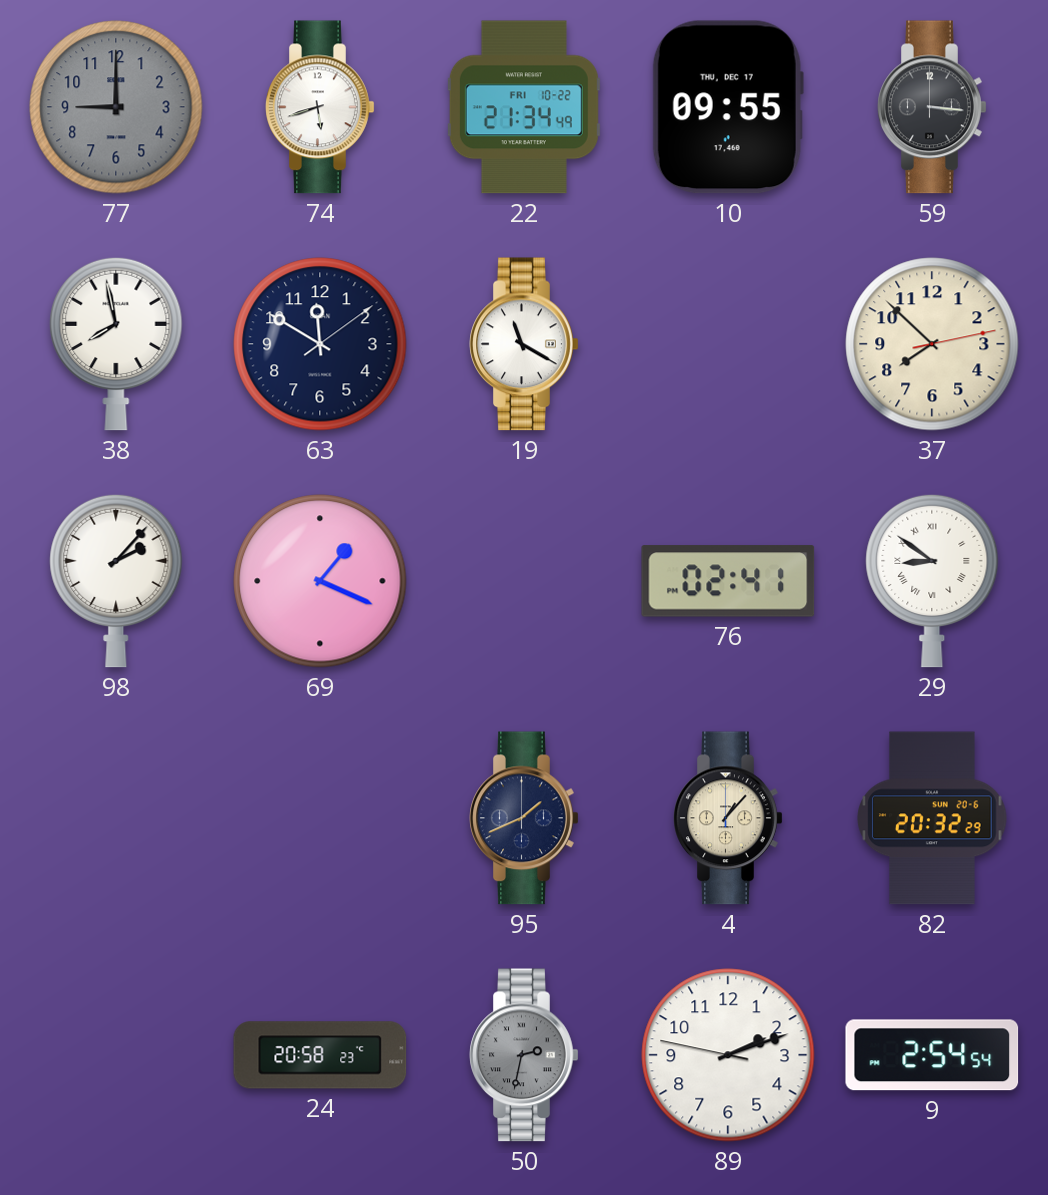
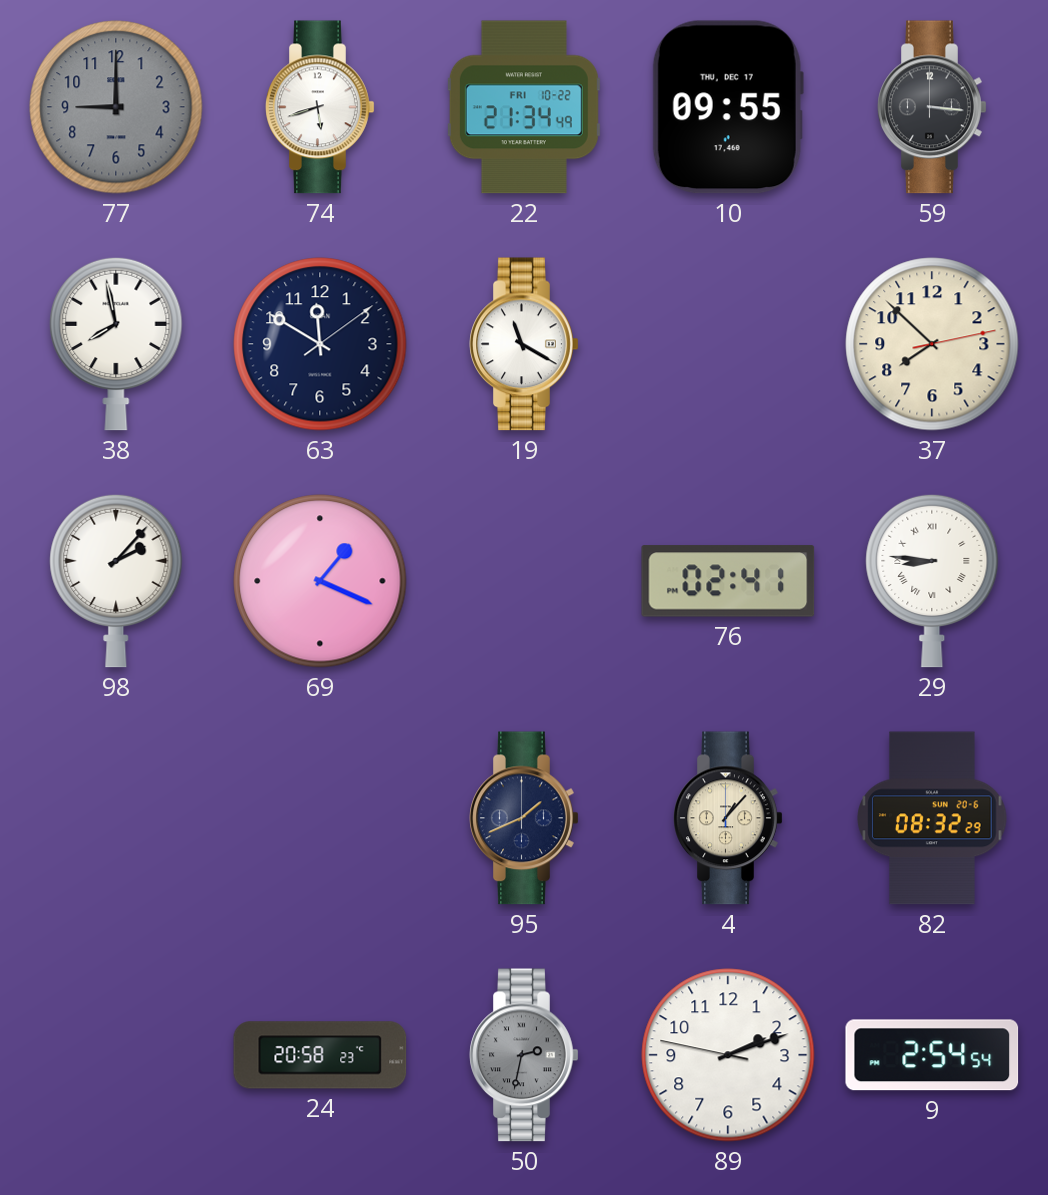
29: 8:51 -> 8:46 (932, 581)
82: 20:32 -> 08:32 (932, 818)
